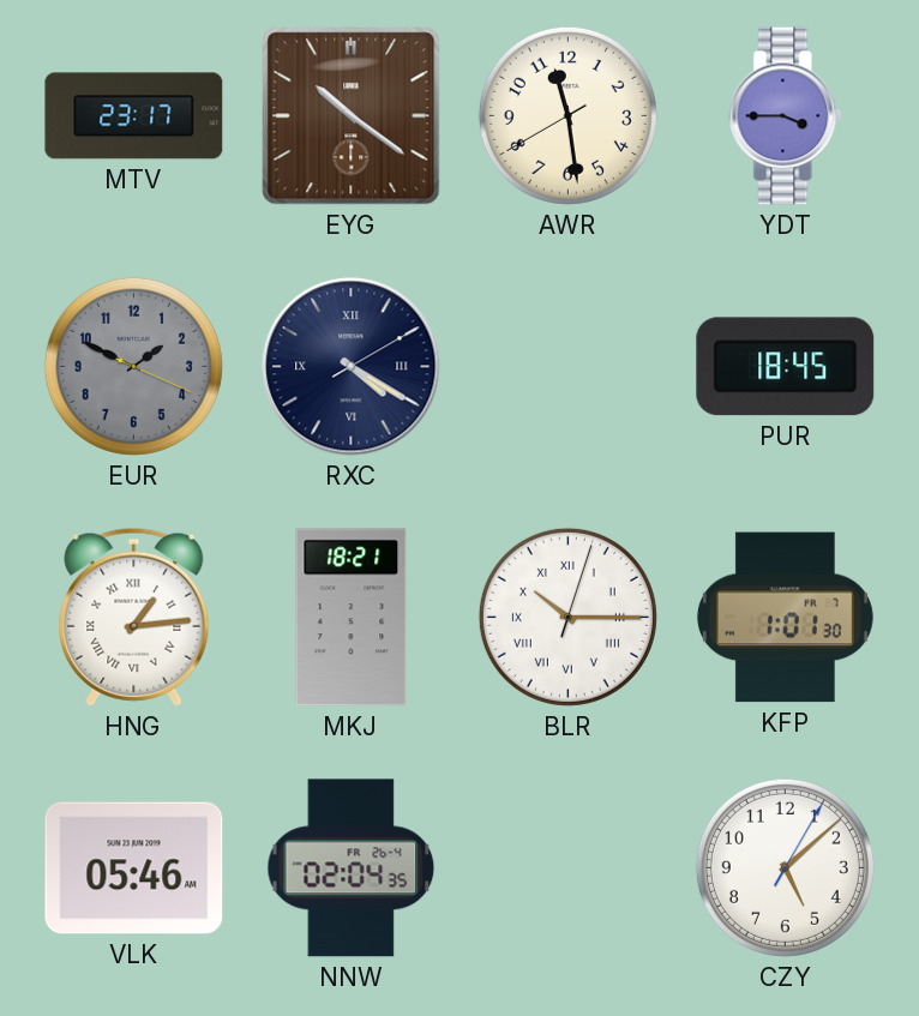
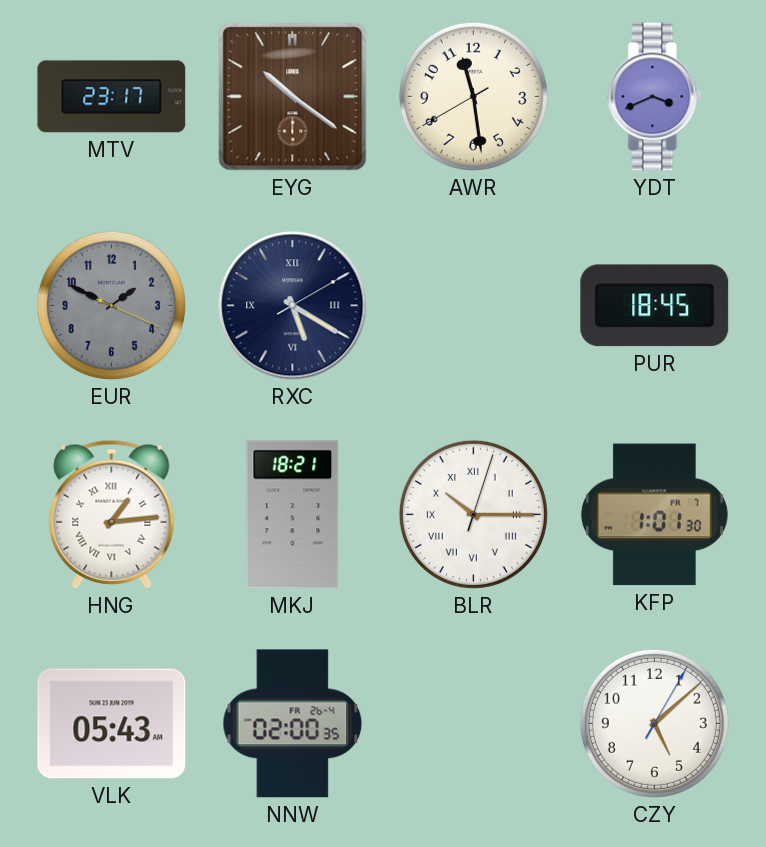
YDT: 3:45 -> 3:41 (655, 97)
RXC: 4:20 -> 5:20 (293, 306)
VLK: 05:46 -> 05:43 (112, 724)
NNW: 02:04 -> 02:00 (293, 724)
